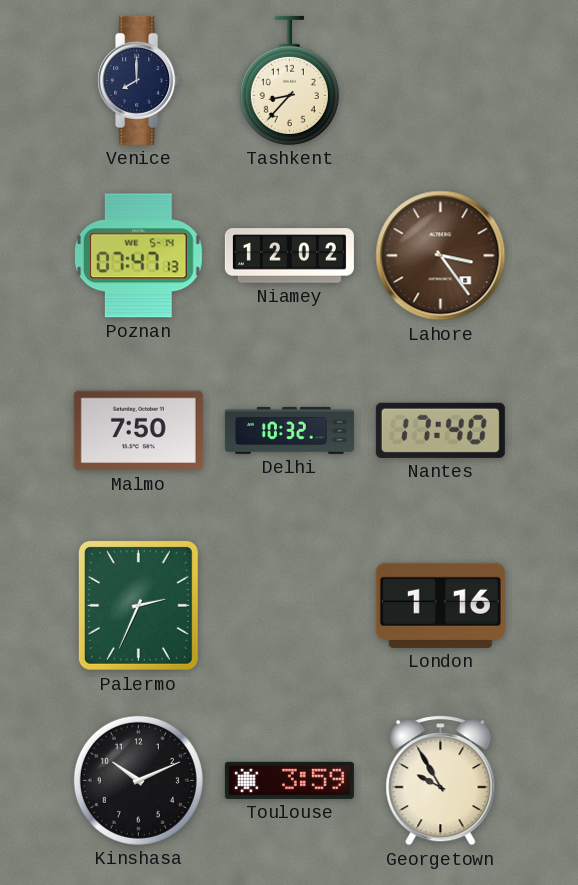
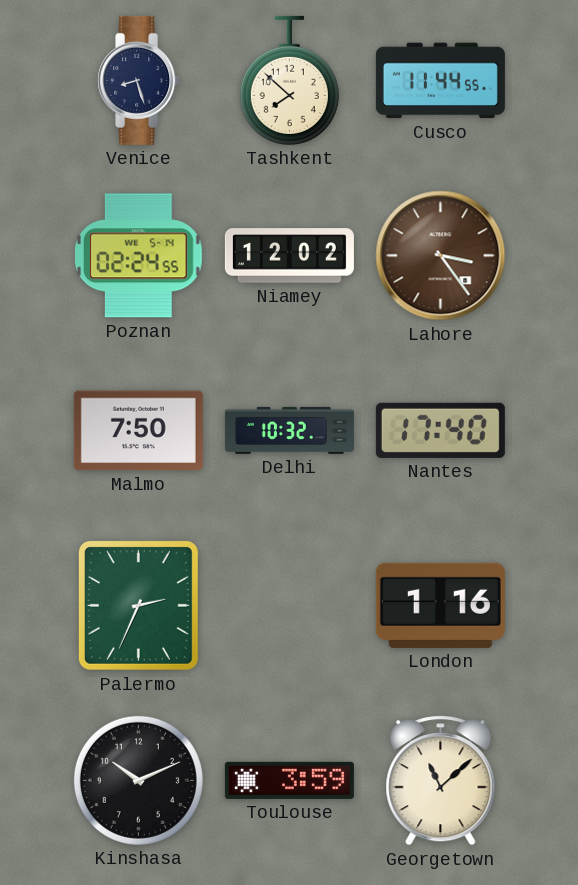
Venice: 8:00 -> 8:27 (139, 80)
Tashkent: 8:37 -> 7:52 (289, 80)
Cusco: none -> 11:44 (440, 81)
Poznan: 07:47 -> 02:24 (139, 256)
Georgetown: 9:55 -> 11:08 (441, 781)
